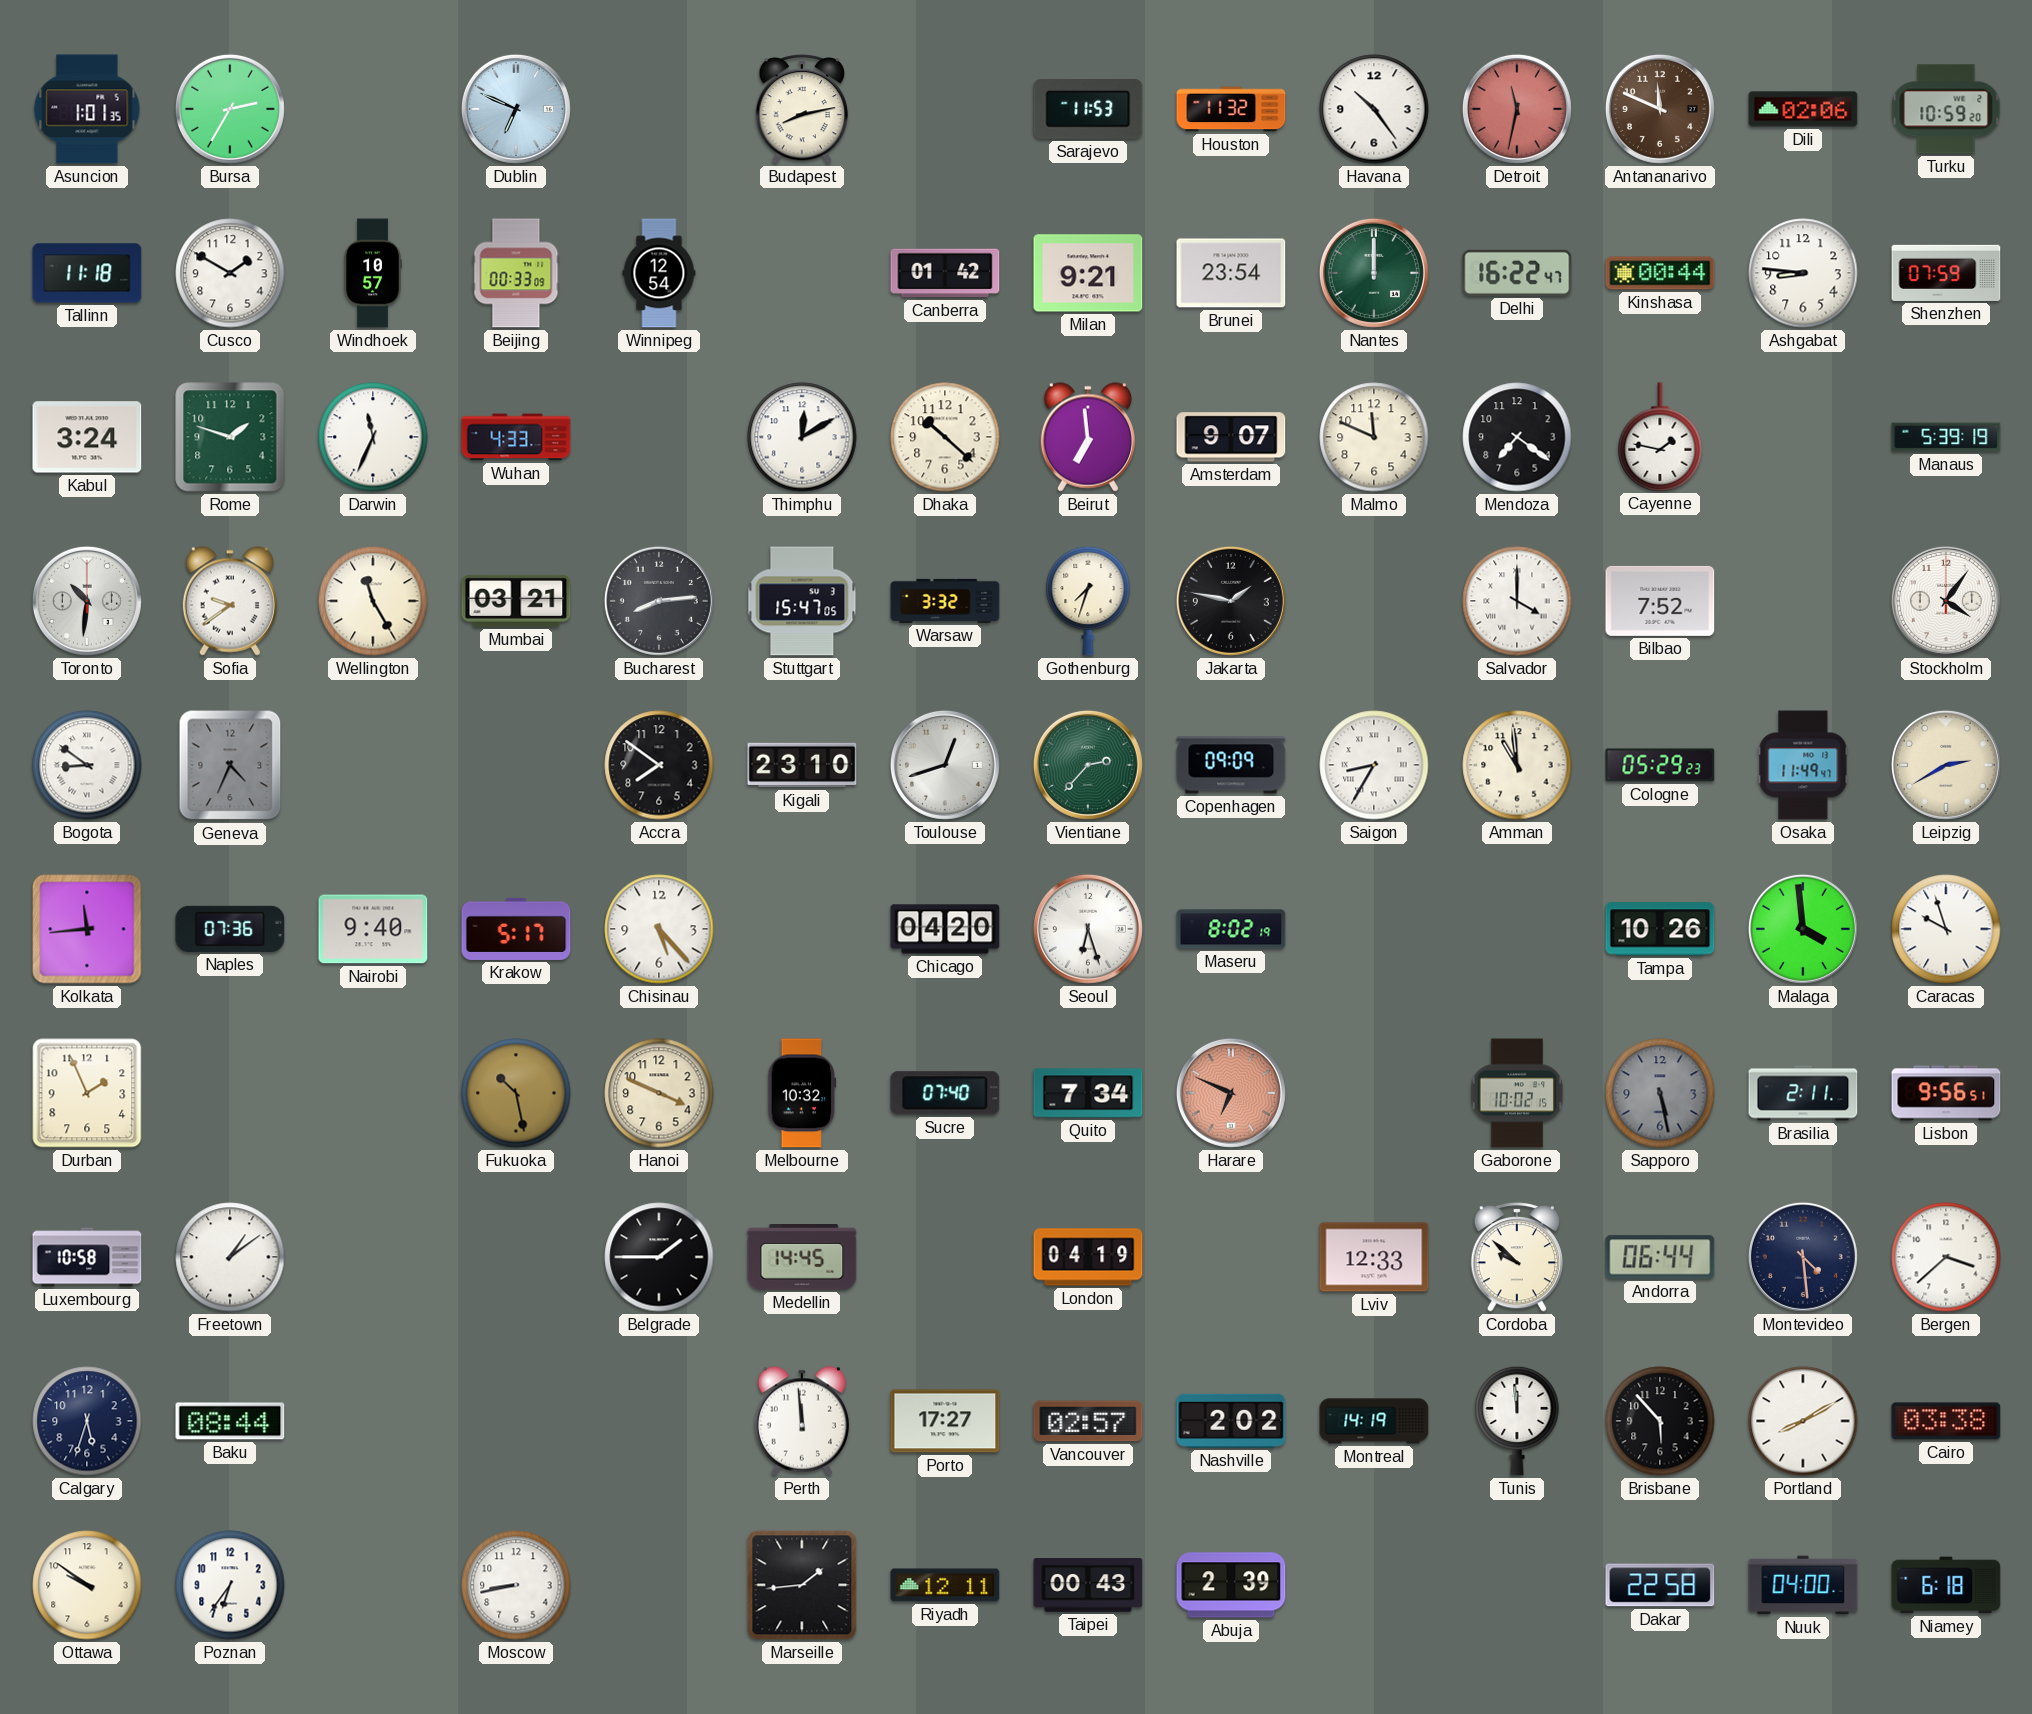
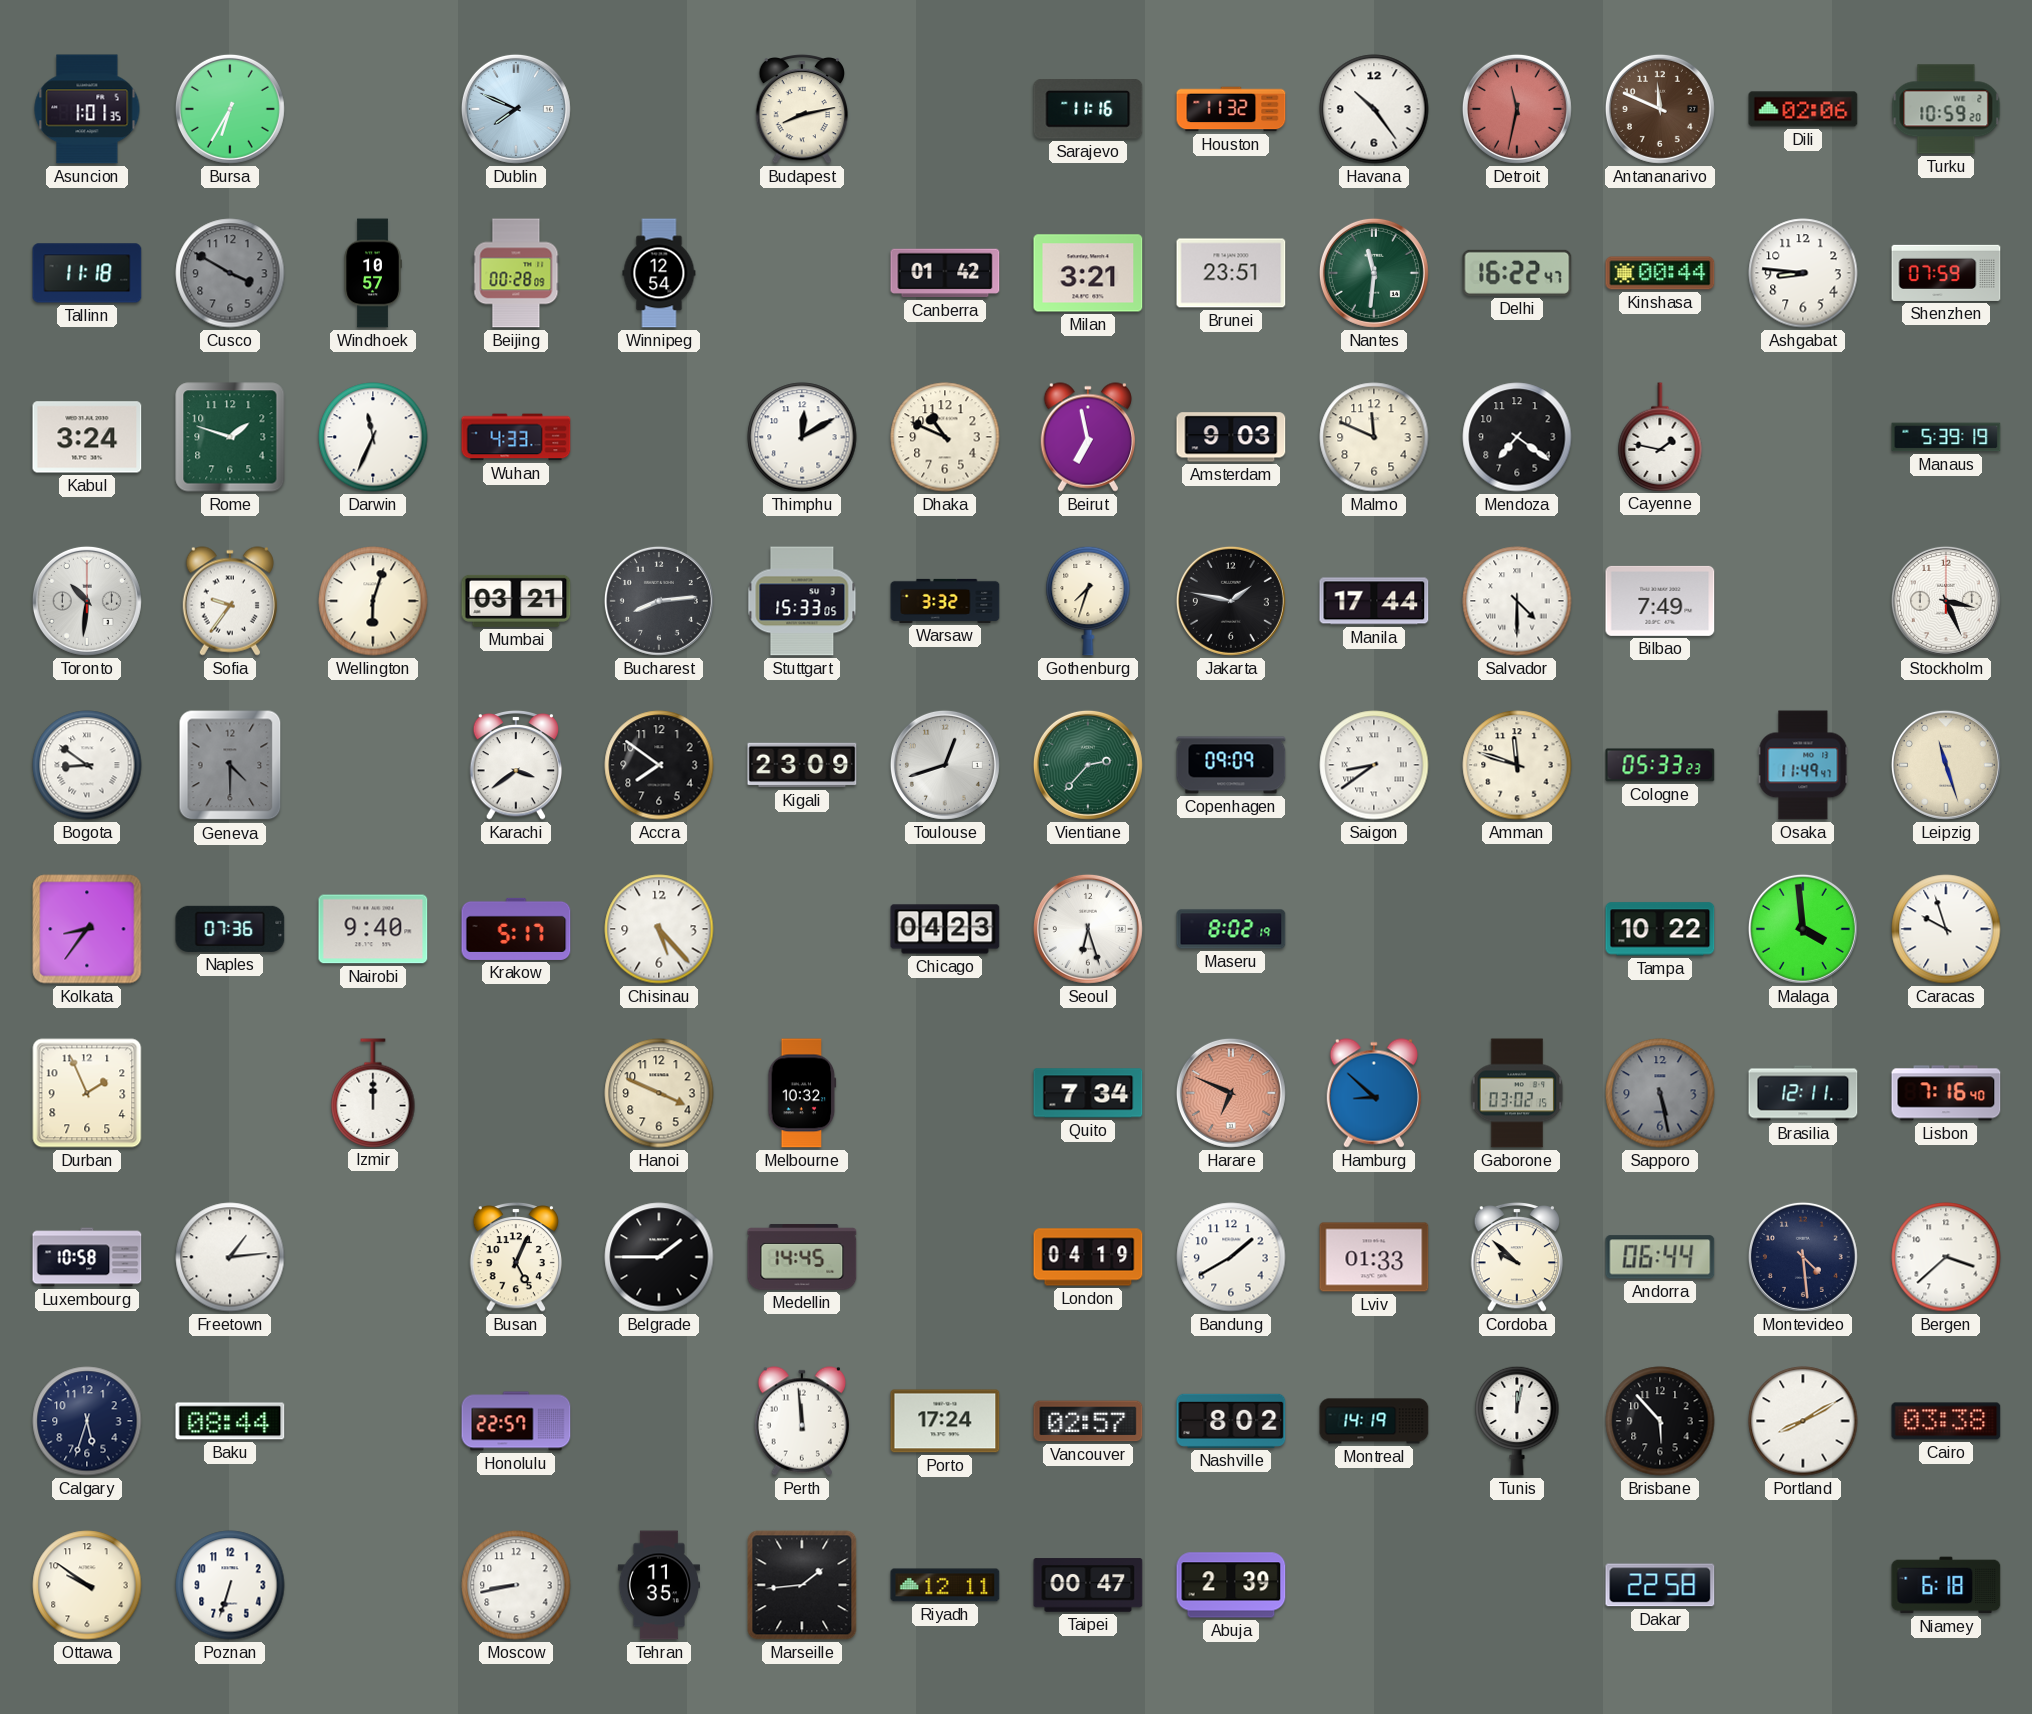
Bursa: 2:35 -> 6:35 (230, 109)
Dublin: 6:49 -> 7:49 (516, 109)
Sarajevo: 11:53 -> 11:16 (1088, 109)
Cusco: 1:50 -> 3:50 (230, 273)
Cusco dial: white -> grey (230, 273)
Beijing: 00:33 -> 00:28 (516, 273)
Milan: 9:21 -> 3:21 (1088, 273)
Brunei: 23:54 -> 23:51 (1231, 273)
Nantes: 12:00 -> 11:31 (1374, 273)
Dhaka: 10:22 -> 10:49 (945, 437)
Beirut: 6:59 -> 6:58 (1088, 437)
Amsterdam: 9:07 -> 9:03 (1231, 437)
Sofia: 9:39 -> 9:36 (230, 601)
Wellington: 11:25 -> 6:03 (373, 601)
Stuttgart: 15:47 -> 15:33 (802, 601)
Manila: none -> 17:44 (1374, 601)
Salvador: 4:00 -> 4:30 (1517, 601)
Bilbao: 7:52 -> 7:49 (1660, 601)
Stockholm: 4:06 -> 3:26 (1946, 601)
Geneva: 4:34 -> 4:30 (230, 765)
Karachi: none -> 3:39 (516, 765)
Kigali: 23:10 -> 23:09 (802, 765)
Saigon: 8:35 -> 8:39 (1374, 765)
Amman: 10:59 -> 11:48 (1517, 765)
Cologne: 05:29 -> 05:33 (1660, 765)
Leipzig: 2:40 -> 11:27 (1946, 765)
Kolkata: 11:44 -> 8:36 (87, 929)
Chicago: 04:20 -> 04:23 (945, 929)
Tampa: 10:26 -> 10:22 (1660, 929)
Izmir: none -> 12:00 (373, 1093)
Fukuoka: 10:28 -> none (516, 1093)
Sucre: 07:40 -> none (945, 1093)
Hamburg: none -> 8:52 (1374, 1093)
Gaborone: 10:02 -> 03:02 (1517, 1093)
Brasilia: 2:11 -> 12:11 (1803, 1093)
Lisbon: 9:56 -> 7:16 (1946, 1093)
Freetown: 1:09 -> 1:14 (230, 1257)
Busan: none -> 5:04 (516, 1257)
Bandung: none -> 1:40 (1231, 1257)
Lviv: 12:33 -> 01:33 (1374, 1257)
Honolulu: none -> 22:57 (516, 1421)
Porto: 17:27 -> 17:24 (945, 1421)
Nashville: 2:02 -> 8:02 (1231, 1421)
Tunis: 11:59 -> 12:02 (1517, 1421)
Poznan: 6:36 -> 6:33 (230, 1585)
Tehran: none -> 11:35 (659, 1585)
Taipei: 00:43 -> 00:47 (1088, 1585)
Nuuk: 04:00 -> none (1803, 1585)
